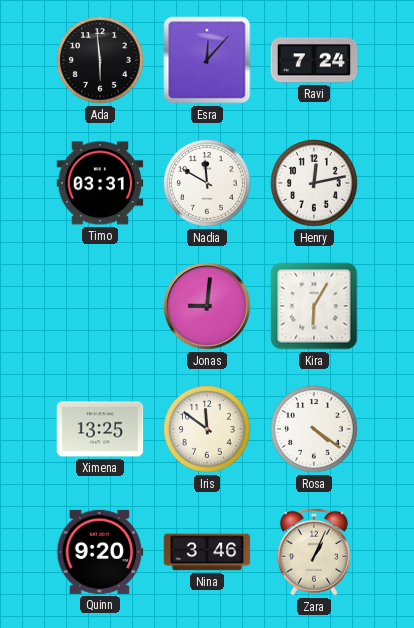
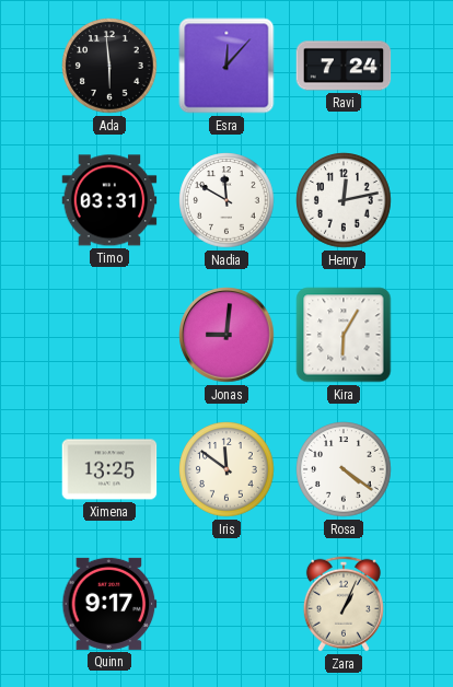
Quinn: 9:20 -> 9:17 (109, 604)
Nina: 3:46 -> none (207, 552)
